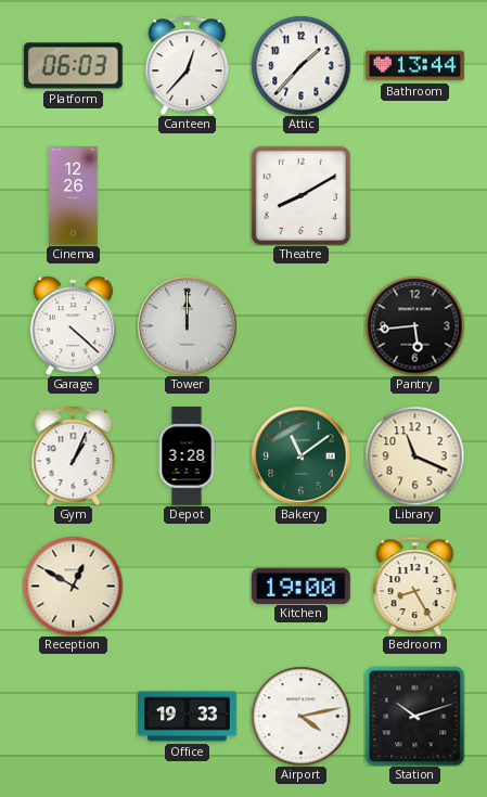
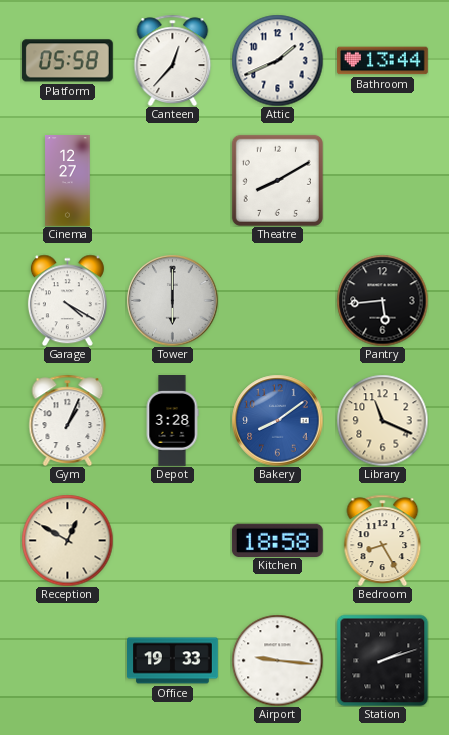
Platform: 06:03 -> 05:58 (67, 61)
Attic: 1:37 -> 1:41 (277, 60)
Cinema: 12:26 -> 12:27 (68, 181)
Garage: 4:22 -> 4:20 (67, 300)
Tower: 12:00 -> 6:00 (172, 300)
Bakery: 11:09 -> 8:09 (277, 420)
Bakery dial: green -> blue (277, 420)
Kitchen: 19:00 -> 18:58 (277, 540)
Airport: 4:13 -> 9:16 (277, 660)
Station: 10:12 -> 2:12 (382, 660)
